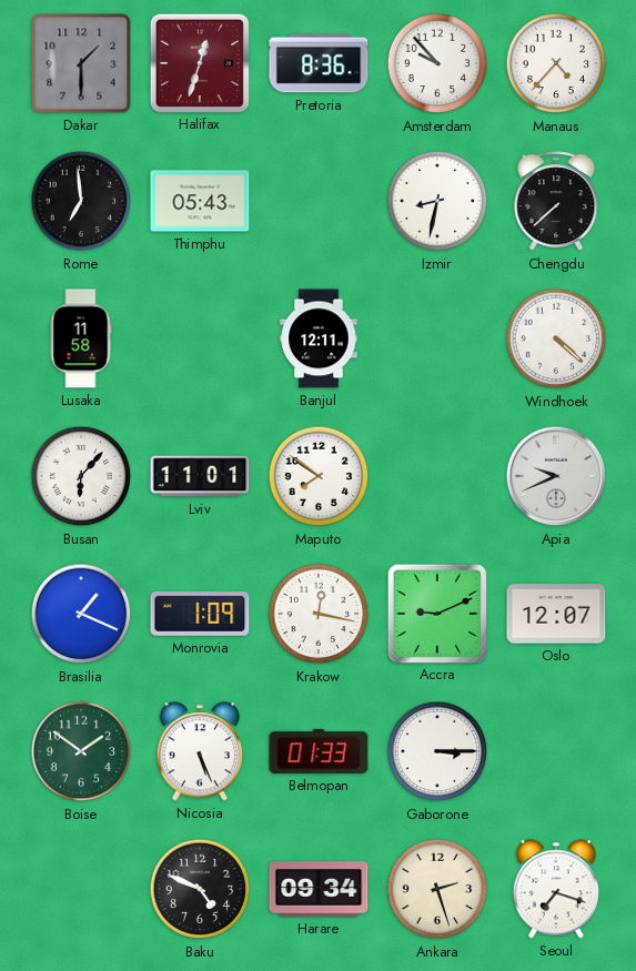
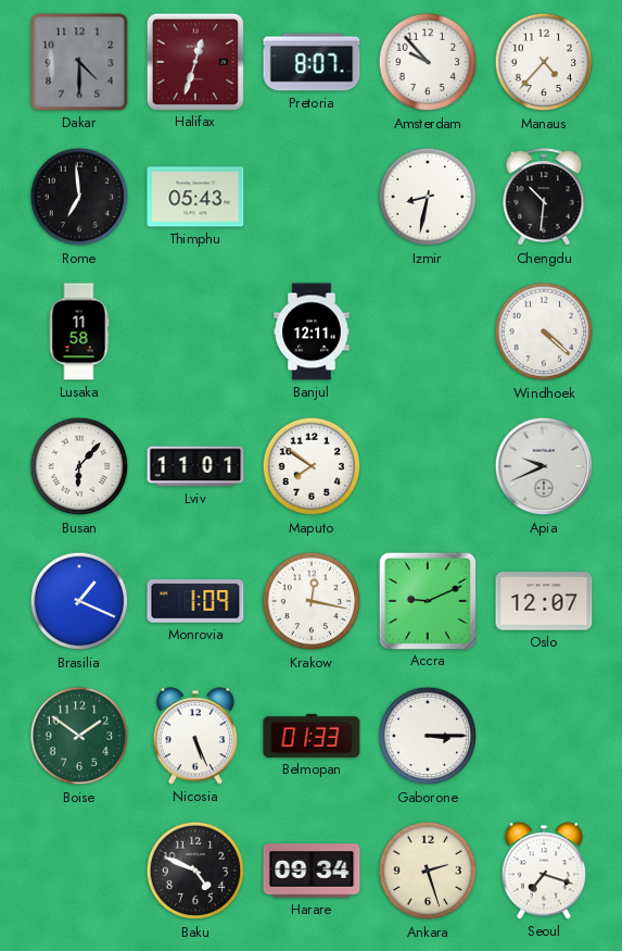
Dakar: 1:30 -> 4:30 (79, 62)
Pretoria: 8:36 -> 8:07 (312, 62)
Chengdu: 7:38 -> 10:31 (544, 198)
